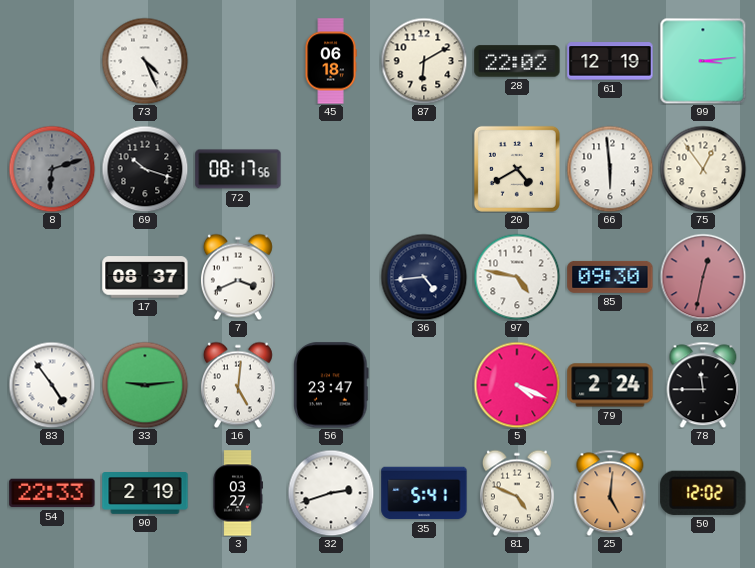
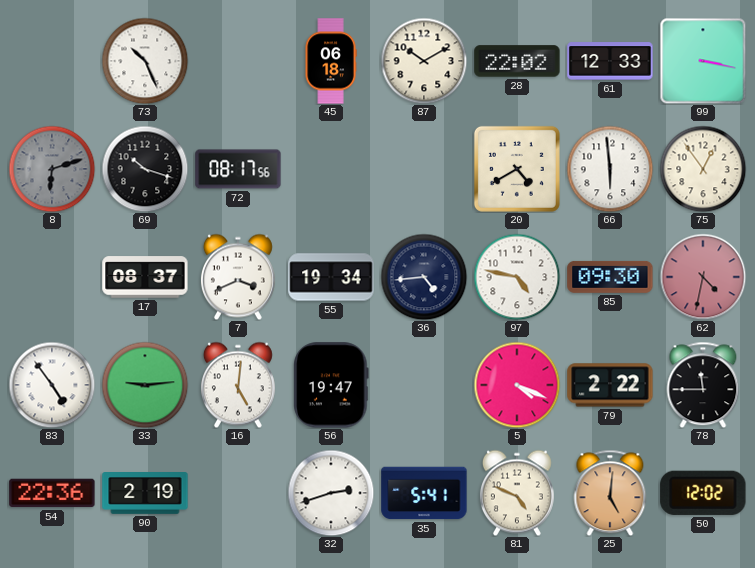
73: 4:26 -> 10:26 (145, 61)
87: 6:10 -> 10:10 (424, 61)
61: 12:19 -> 12:33 (610, 61)
99: 3:14 -> 3:17 (703, 61)
55: none -> 19:34 (331, 277)
62: 12:32 -> 4:32 (703, 277)
56: 23:47 -> 19:47 (331, 385)
79: 2:24 -> 2:22 (610, 385)
54: 22:33 -> 22:36 (52, 493)
3: 03:27 -> none (238, 493)
